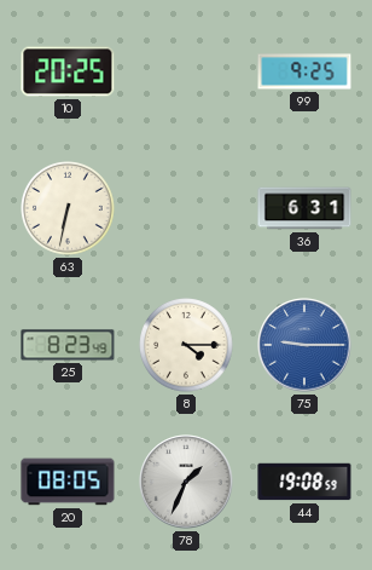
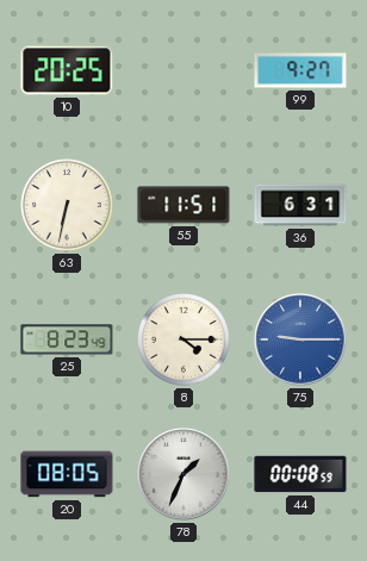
99: 9:25 -> 9:27 (300, 70)
55: none -> 11:51 (183, 205)
44: 19:08 -> 00:08 (300, 474)
